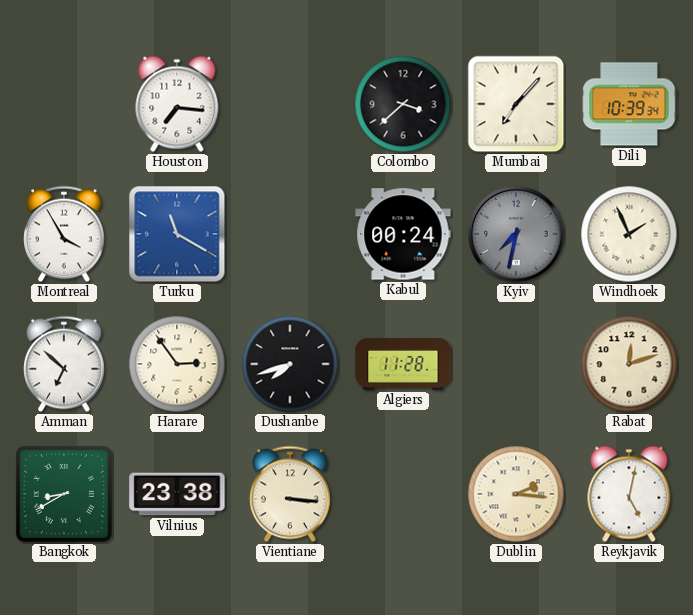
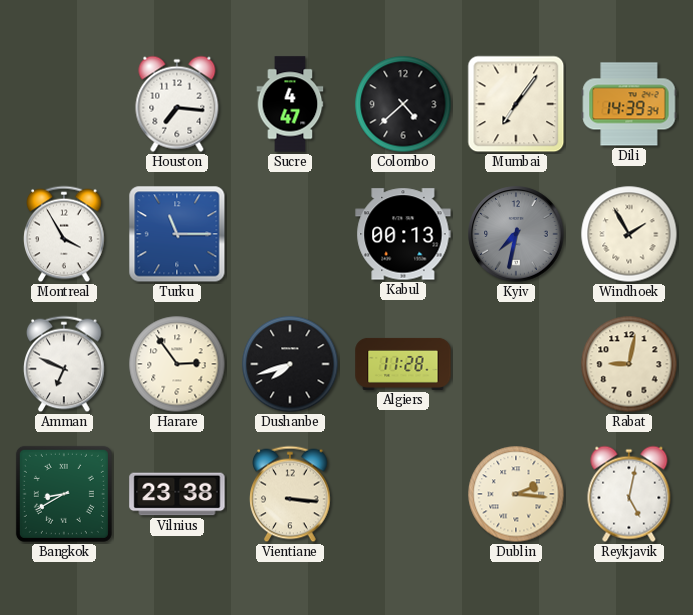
Sucre: none -> 4:47 (290, 104)
Colombo: 3:38 -> 4:38 (403, 104)
Mumbai: 7:07 -> 7:06 (516, 104)
Dili: 10:39 -> 14:39 (629, 104)
Turku: 11:20 -> 11:15 (177, 234)
Kabul: 00:24 -> 00:13 (403, 234)
Windhoek: 1:56 -> 1:55 (629, 234)
Amman: 6:52 -> 6:49 (64, 364)
Rabat: 12:12 -> 9:02 (629, 364)
